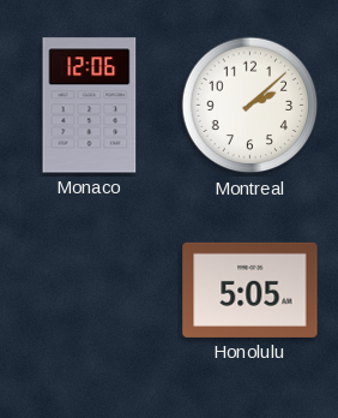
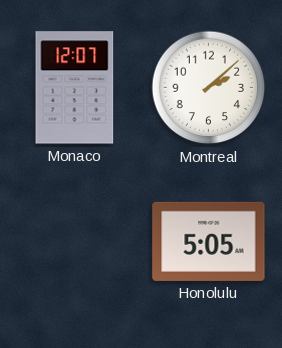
Monaco: 12:06 -> 12:07 (75, 88)
